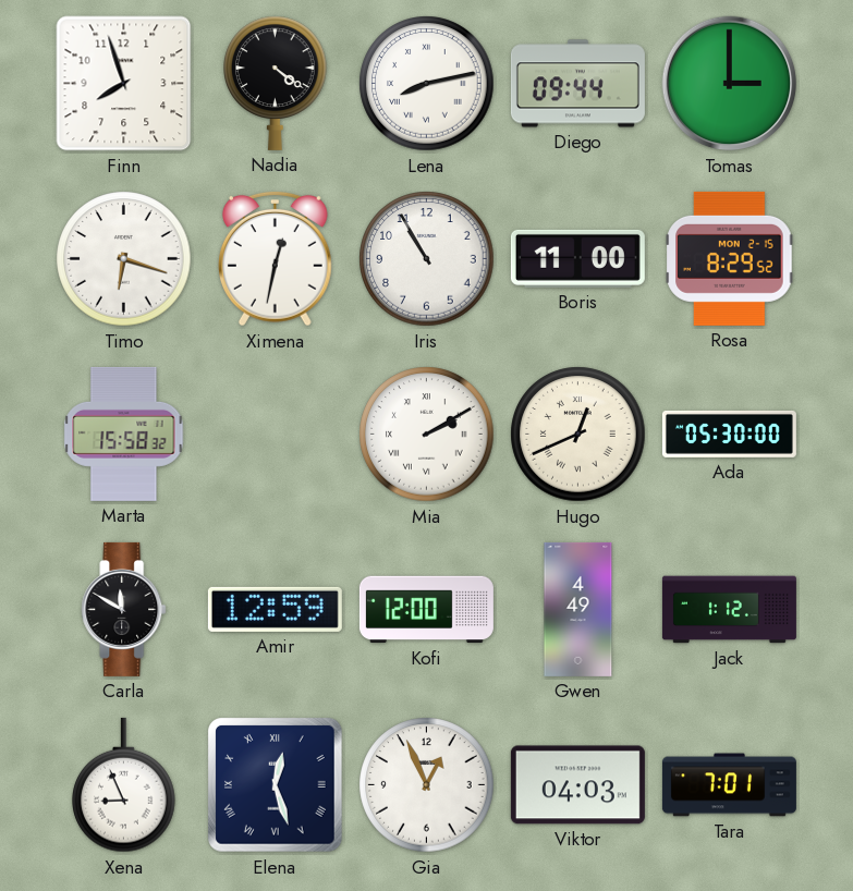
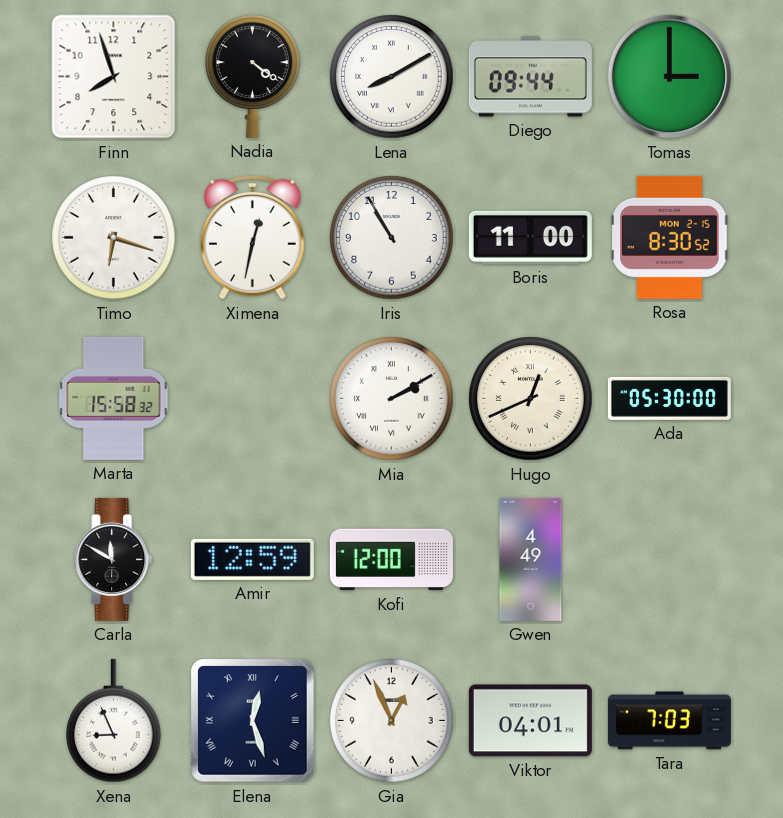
Lena: 8:13 -> 8:10 (392, 77)
Rosa: 8:29 -> 8:30 (670, 237)
Jack: 1:12 -> none (729, 610)
Viktor: 04:03 -> 04:01 (530, 721)
Tara: 7:01 -> 7:03 (669, 721)
